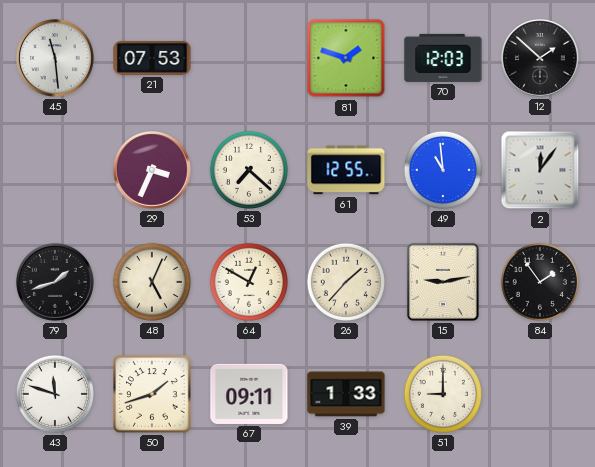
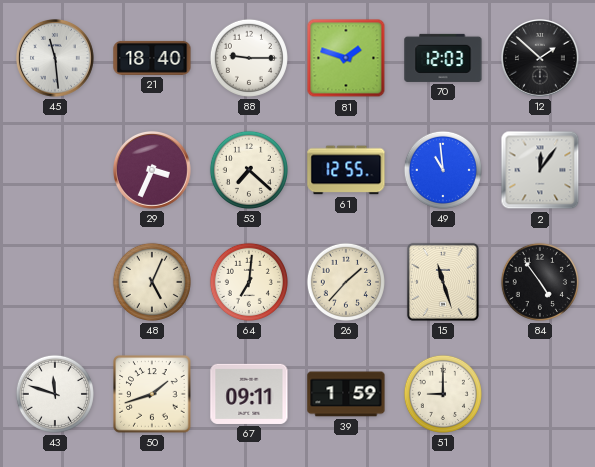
21: 07:53 -> 18:40 (152, 58)
88: none -> 9:15 (249, 58)
79: 1:42 -> none (56, 283)
64: 12:50 -> 7:01 (249, 282)
15: 9:13 -> 11:27 (443, 282)
84: 1:54 -> 4:54 (540, 282)
39: 1:33 -> 1:59 (346, 394)
